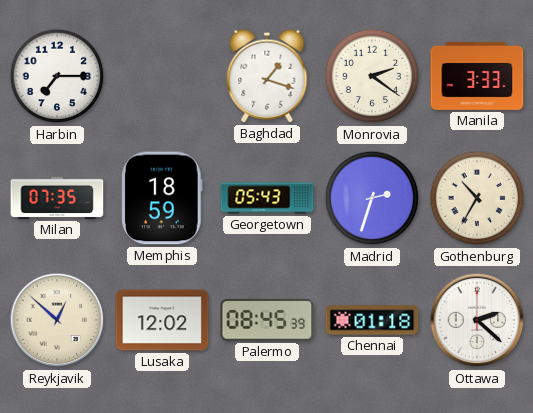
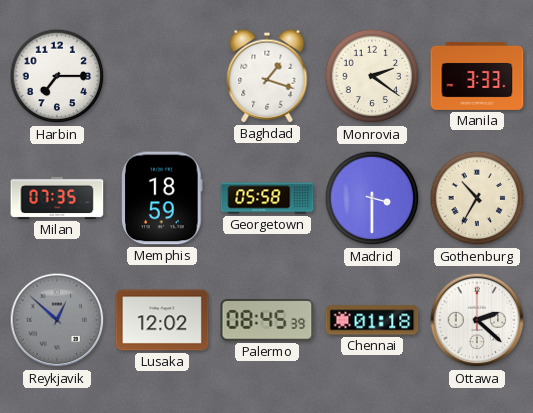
Georgetown: 05:43 -> 05:58 (267, 198)
Madrid: 2:33 -> 3:30 (372, 198)
Reykjavik dial: cream -> grey (57, 320)
